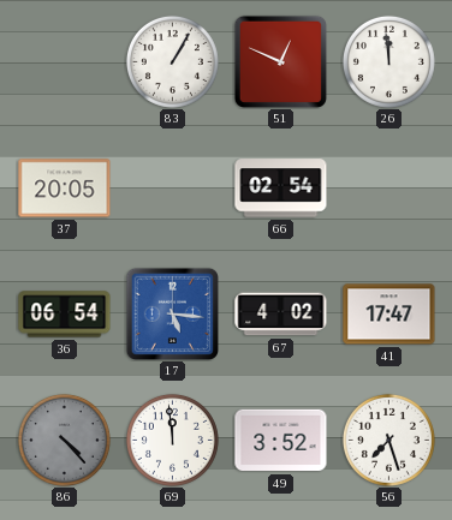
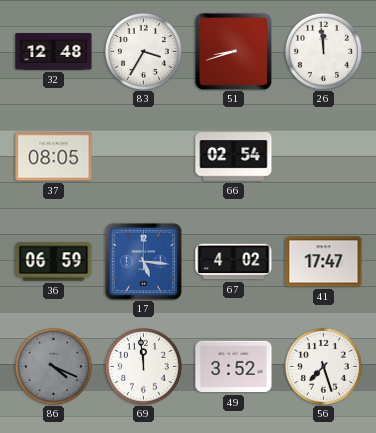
32: none -> 12:48 (54, 52)
83: 1:05 -> 3:35 (143, 51)
51: 12:49 -> 8:42 (233, 51)
37: 20:05 -> 08:05 (54, 157)
36: 06:54 -> 06:59 (54, 262)
86: 4:23 -> 4:19 (53, 366)
